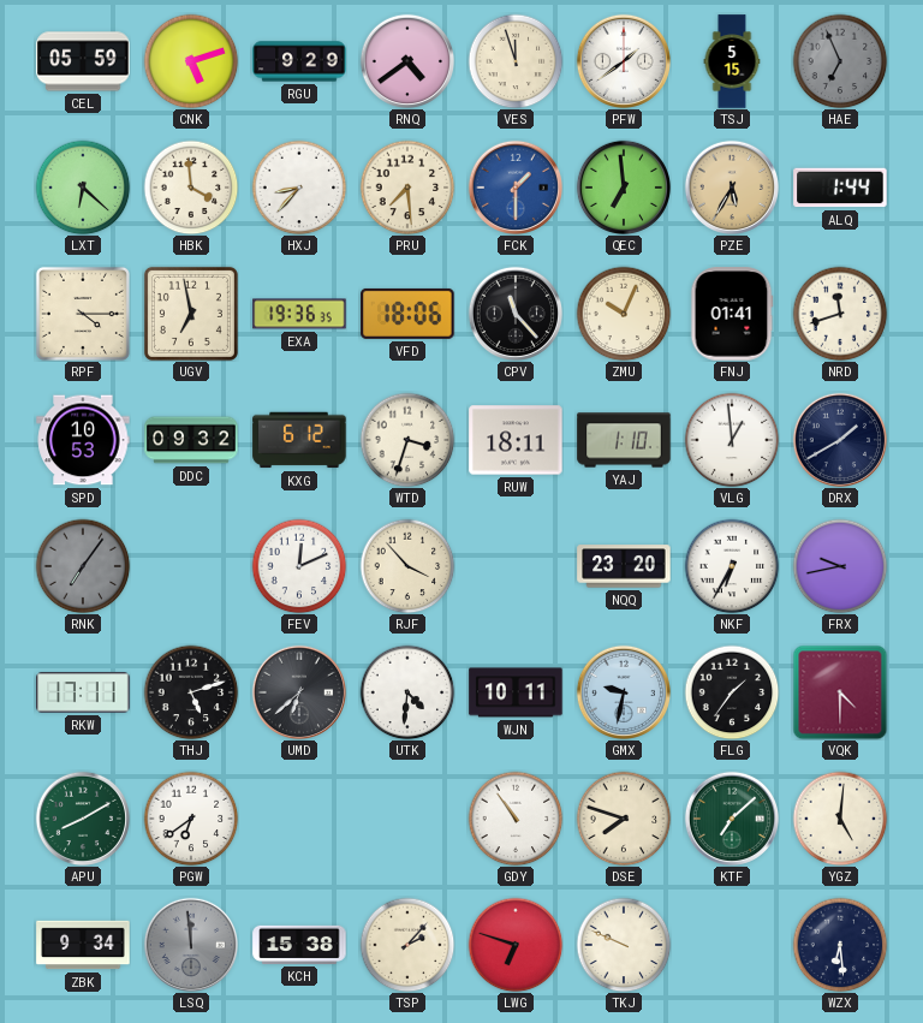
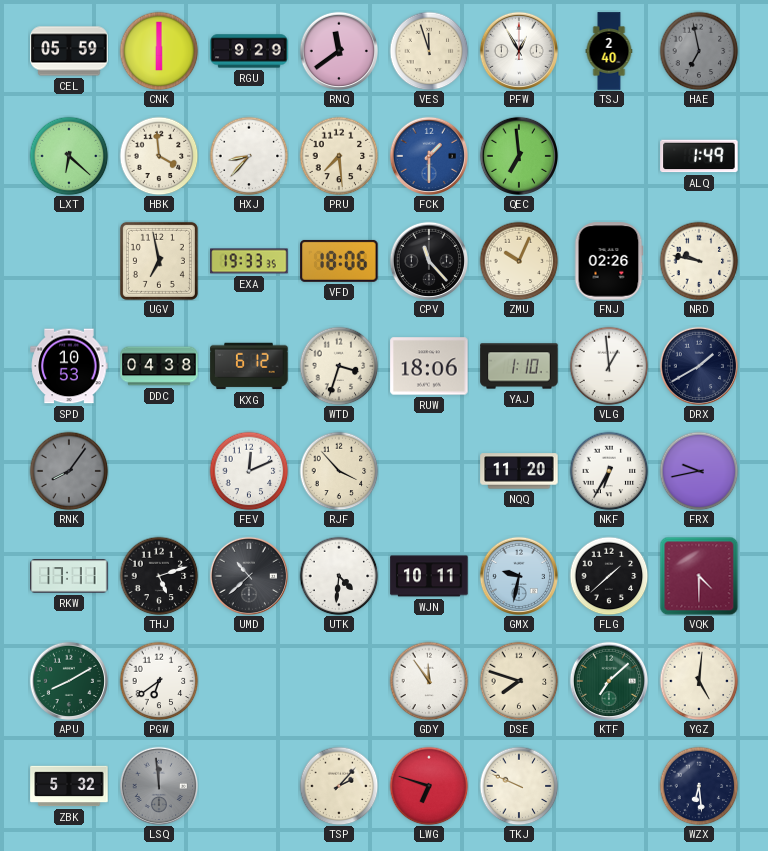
CNK: 5:12 -> 6:00 (159, 51)
RNQ: 4:39 -> 11:39 (338, 50)
PFW: 1:39 -> 12:55 (518, 50)
TSJ: 5:15 -> 2:40 (609, 51)
HAE: 6:56 -> 6:58 (699, 51)
PZE: 5:35 -> none (731, 186)
ALQ: 1:44 -> 1:49 (699, 156)
RPF: 4:15 -> none (83, 314)
EXA: 19:36 -> 19:33 (249, 261)
FNJ: 01:41 -> 02:26 (609, 261)
NRD: 11:42 -> 9:47 (699, 261)
DDC: 09:32 -> 04:38 (159, 366)
RUW: 18:11 -> 18:06 (429, 366)
RNK: 7:06 -> 8:06 (69, 471)
NQQ: 23:20 -> 11:20 (519, 471)
UMD: 6:38 -> 10:38 (248, 575)
FLG: 1:36 -> 1:38 (609, 576)
GDY: 10:54 -> 11:54 (429, 681)
ZBK: 9:34 -> 5:32 (69, 786)
KCH: 15:38 -> none (299, 945)
